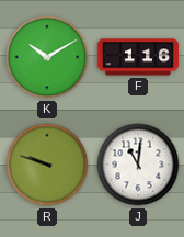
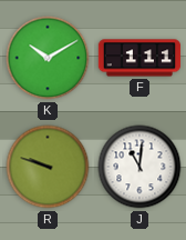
F: 1:16 -> 1:11 (139, 58)
